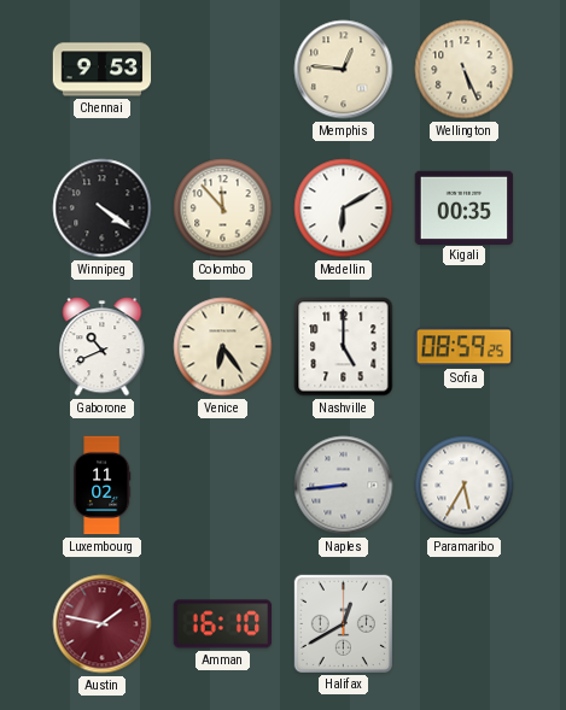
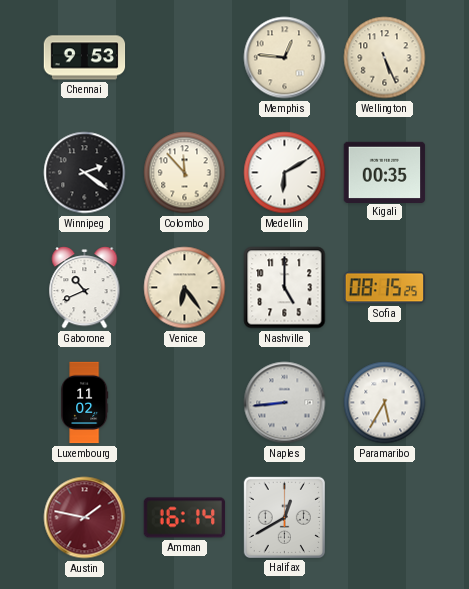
Winnipeg: 4:21 -> 2:21 (85, 173)
Sofia: 08:59 -> 08:15 (385, 288)
Amman: 16:10 -> 16:14 (185, 518)
